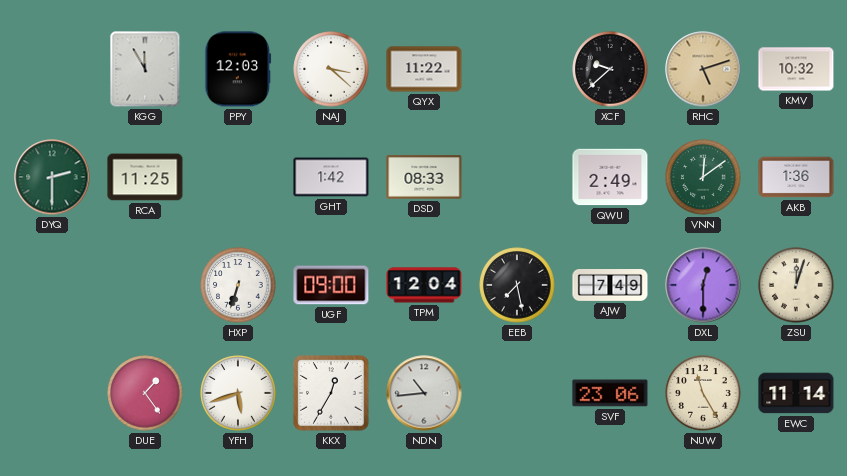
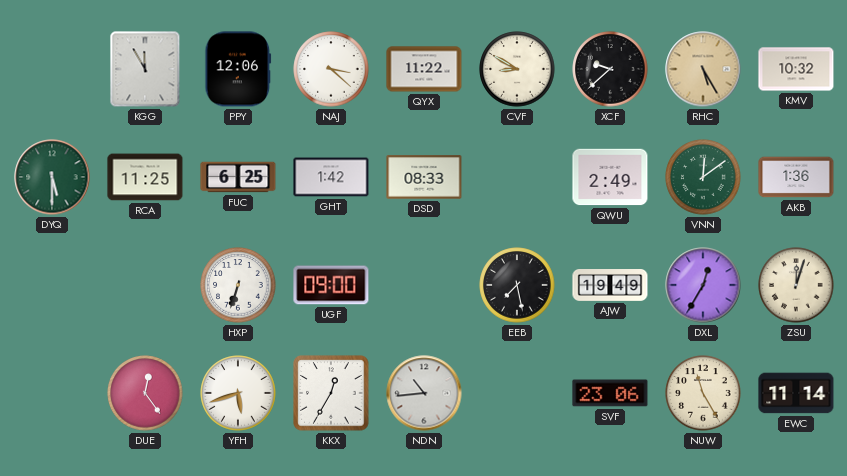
PPY: 12:03 -> 12:06 (238, 69)
CVF: none -> 8:50 (517, 69)
RHC: 5:12 -> 5:25 (703, 69)
DYQ: 2:30 -> 5:30 (52, 177)
FUC: none -> 6:25 (238, 177)
TPM: 12:04 -> none (424, 285)
AJW: 7:49 -> 19:49 (610, 286)
DXL: 12:30 -> 12:35 (703, 285)
DUE: 1:24 -> 12:24 (145, 393)
